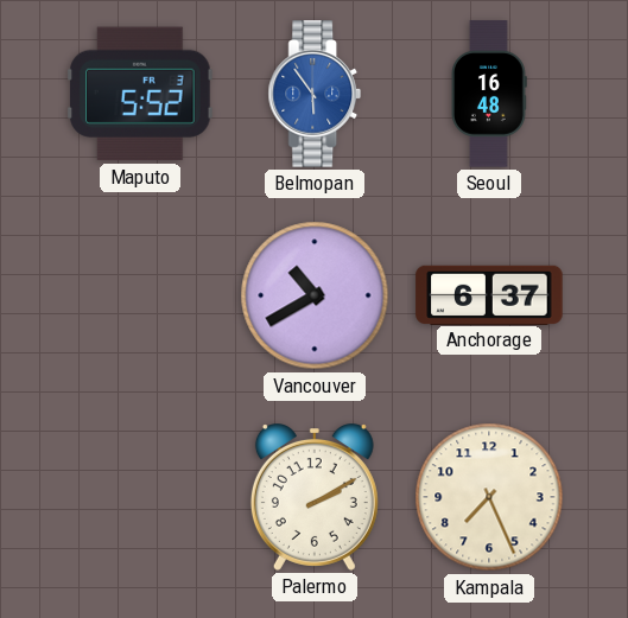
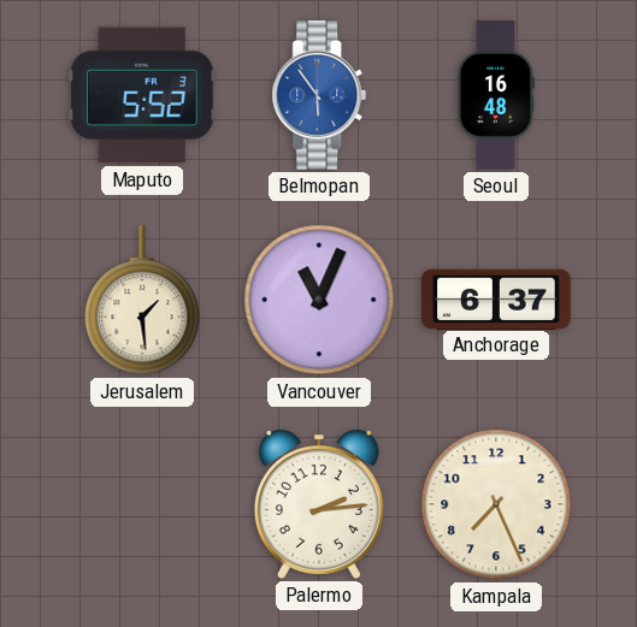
Jerusalem: none -> 1:29 (142, 301)
Vancouver: 10:40 -> 11:04 (319, 300)
Palermo: 2:10 -> 2:14 (319, 505)
